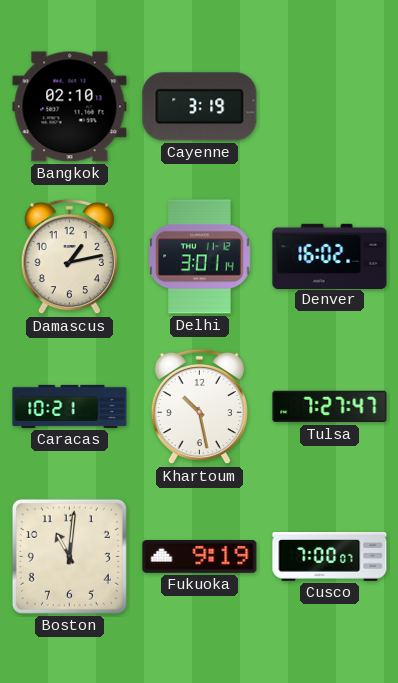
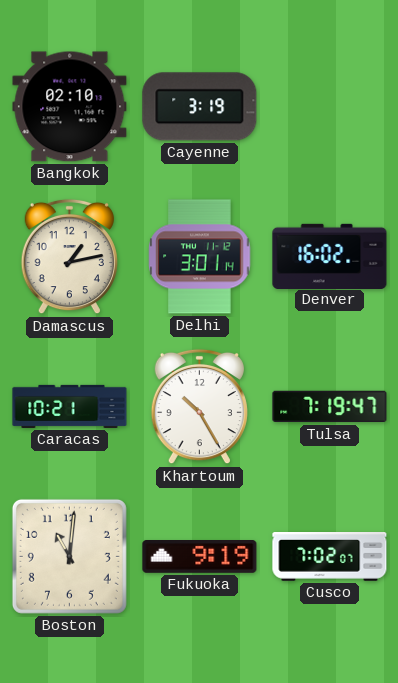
Khartoum: 10:28 -> 10:25 (199, 407)
Tulsa: 7:27 -> 7:19 (330, 407)
Cusco: 7:00 -> 7:02 (330, 557)
